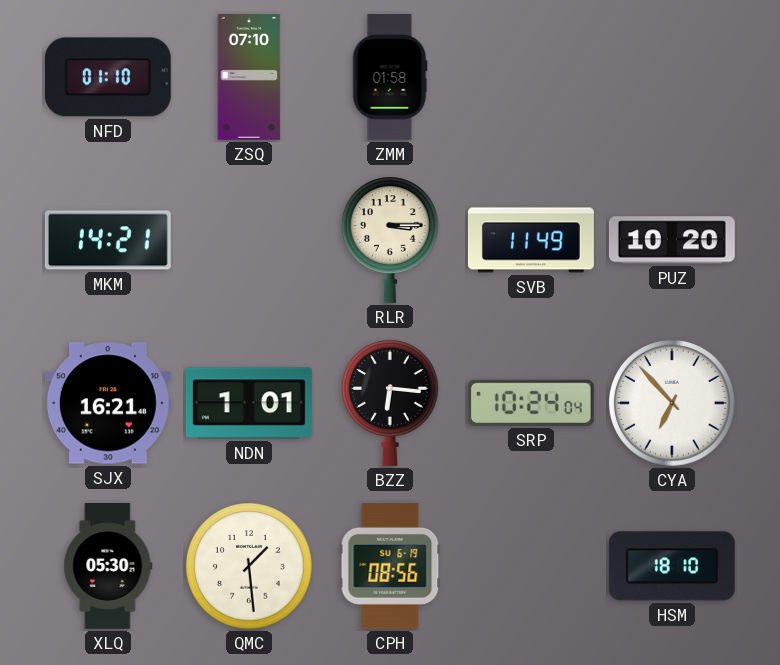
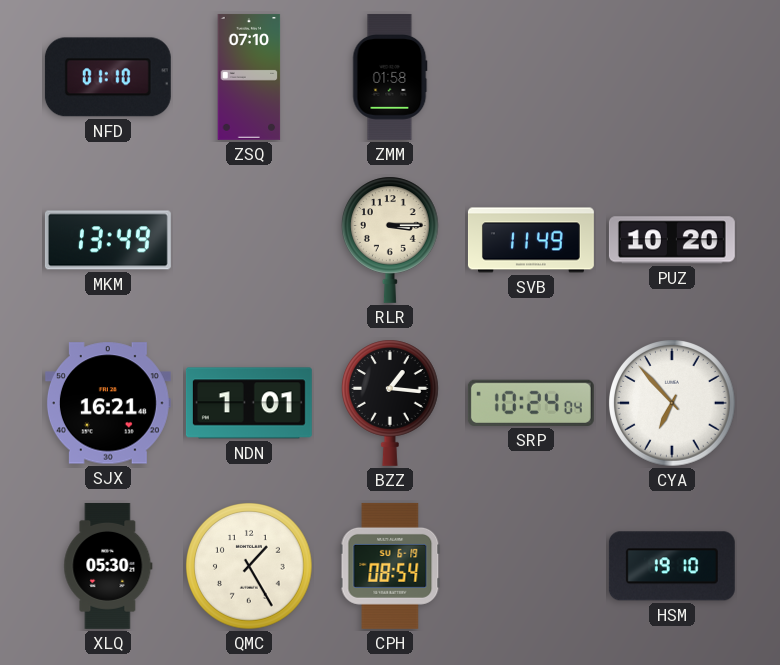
MKM: 14:21 -> 13:49 (108, 240)
BZZ: 6:16 -> 1:16 (390, 403)
QMC: 1:29 -> 1:25 (250, 567)
CPH: 08:56 -> 08:54 (390, 566)
HSM: 18:10 -> 19:10 (672, 566)
